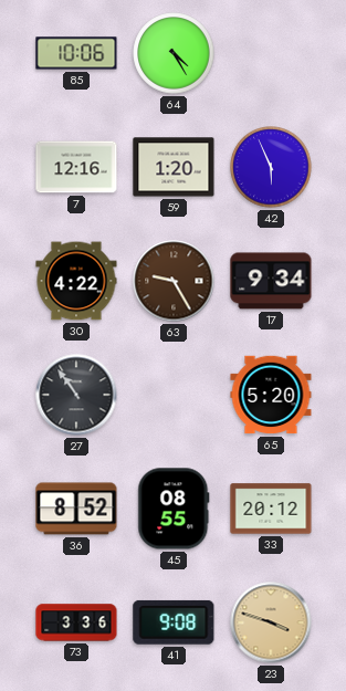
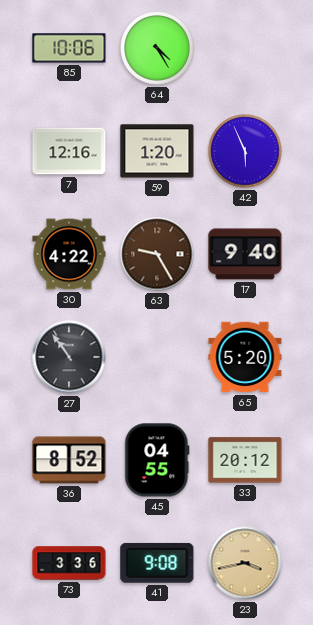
17: 9:34 -> 9:40 (245, 254)
45: 08:55 -> 04:55 (157, 460)
23: 3:48 -> 3:43 (245, 563)
